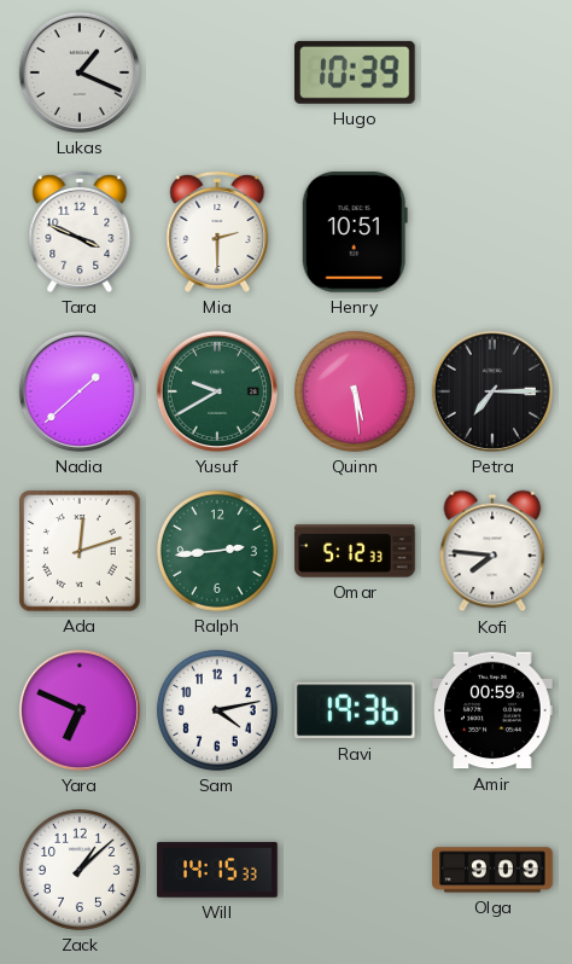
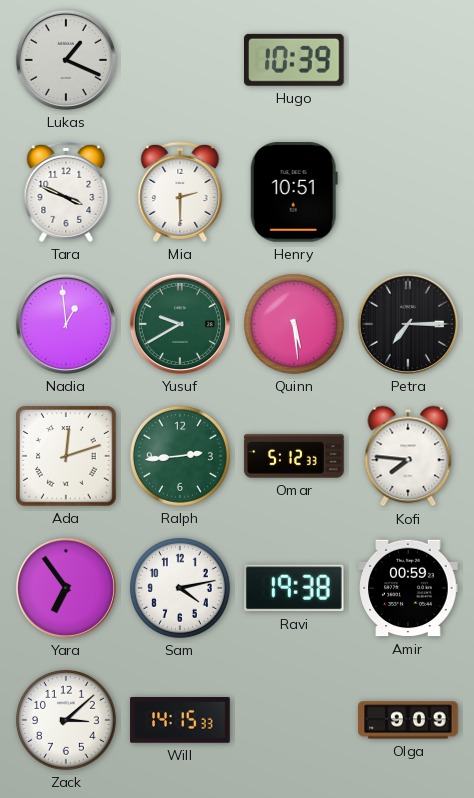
Nadia: 1:38 -> 12:59 (66, 324)
Yara: 6:49 -> 6:54 (66, 588)
Ravi: 19:36 -> 19:38 (294, 588)
Zack: 1:08 -> 3:08 (66, 720)
